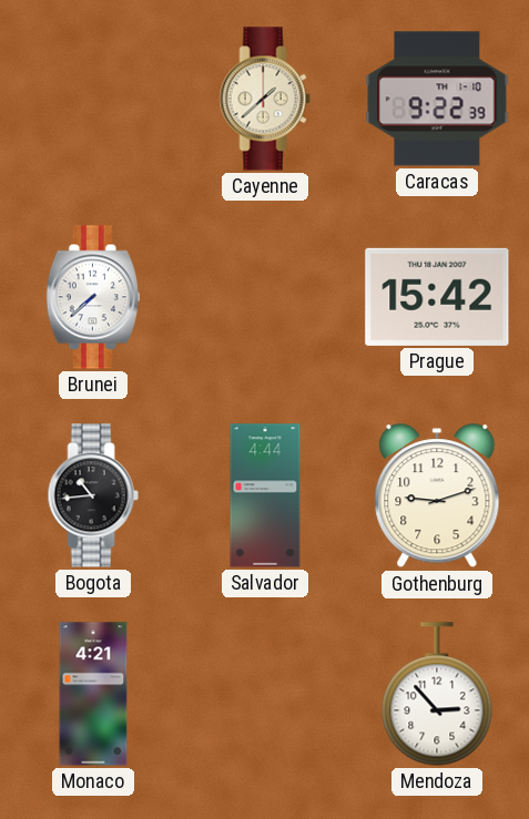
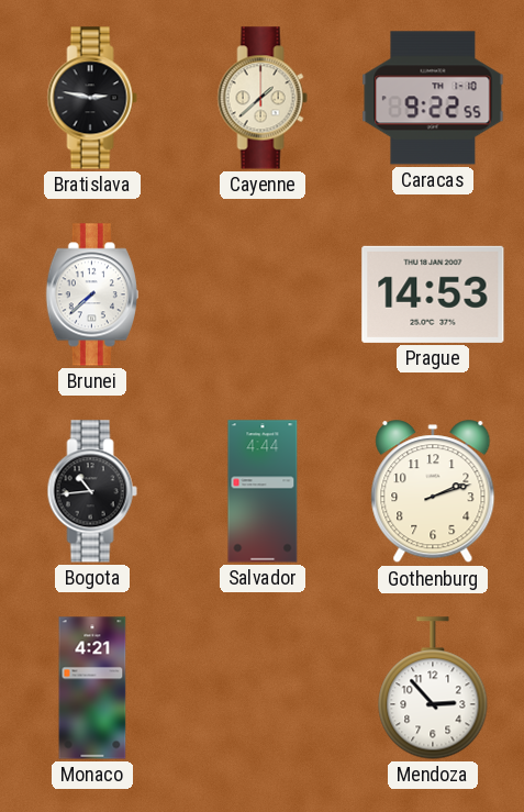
Bratislava: none -> 2:47 (92, 98)
Caracas: 9:22:39 -> 9:22:55 (433, 98)
Prague: 15:42 -> 14:53 (433, 294)
Gothenburg: 9:12 -> 2:12 (433, 492)
